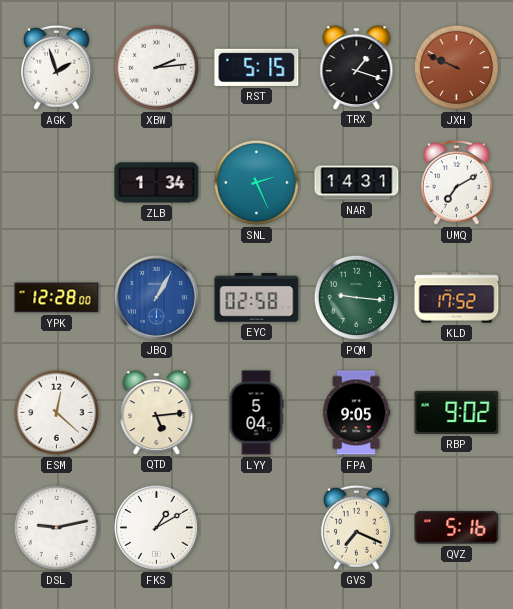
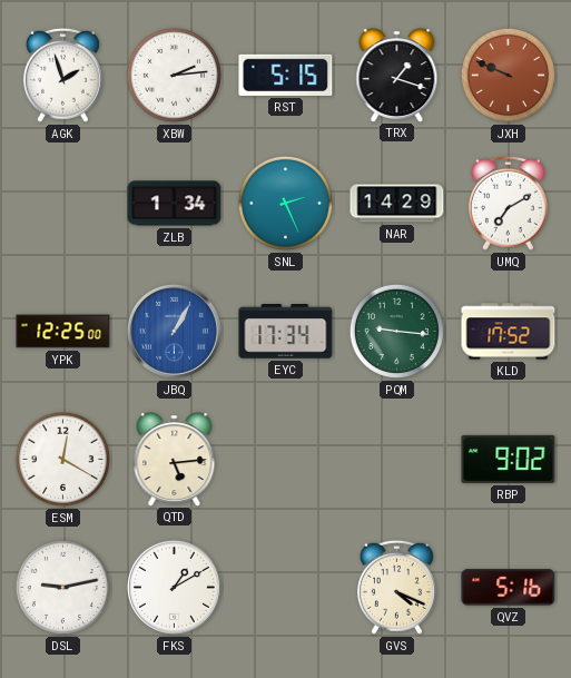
NAR: 14:31 -> 14:29 (397, 204)
YPK: 12:28 -> 12:25 (63, 332)
EYC: 02:58 -> 17:34 (286, 332)
ESM: 12:22 -> 12:20 (62, 459)
LYY: 5:04 -> none (256, 413)
FPA: 9:05 -> none (356, 413)
GVS: 7:19 -> 4:19 (396, 587)
